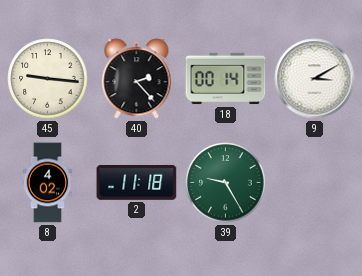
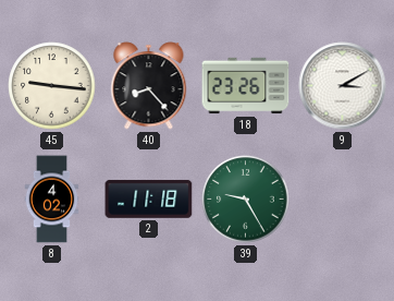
40: 2:23 -> 8:23 (149, 86)
18: 00:14 -> 23:26 (246, 86)
